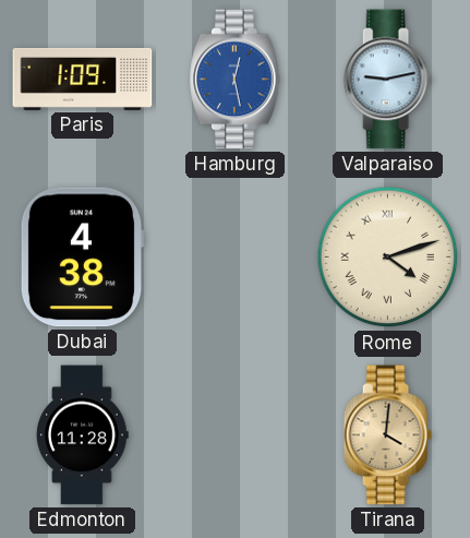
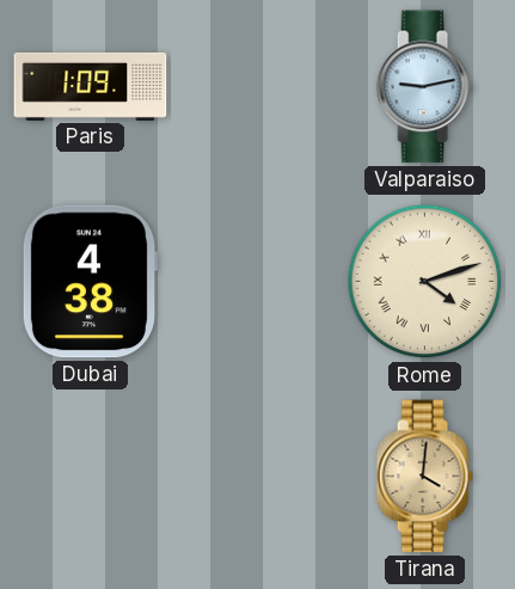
Hamburg: 12:28 -> none (236, 80)
Edmonton: 11:28 -> none (83, 435)
